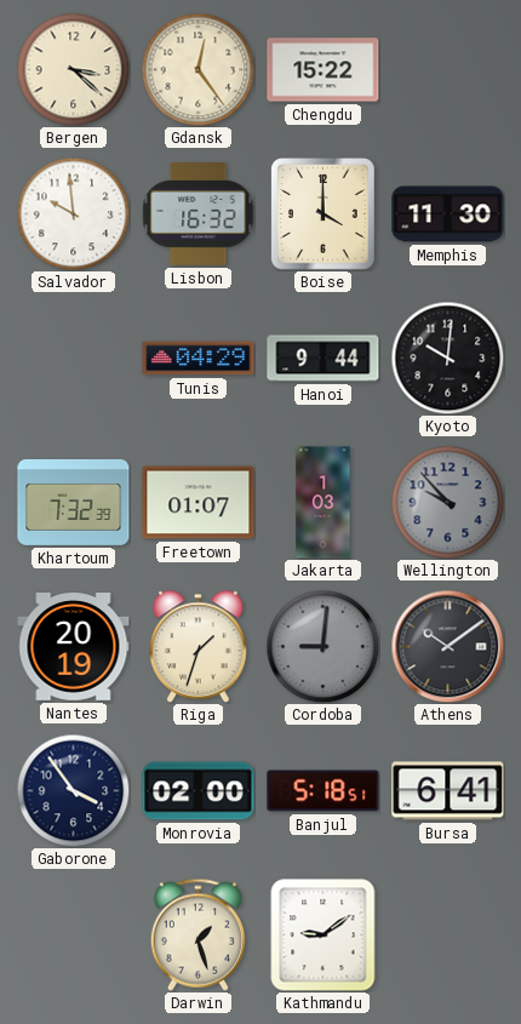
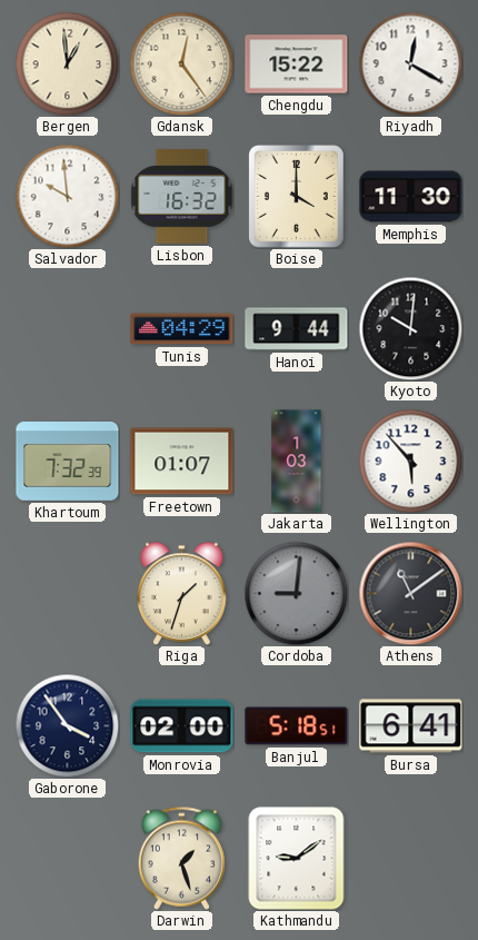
Bergen: 3:22 -> 12:59 (67, 63)
Riyadh: none -> 12:20 (410, 63)
Wellington: 9:53 -> 5:53 (410, 461)
Wellington dial: grey -> white (410, 461)
Nantes: 20:19 -> none (74, 647)
Athens: 10:09 -> 11:09 (410, 593)
